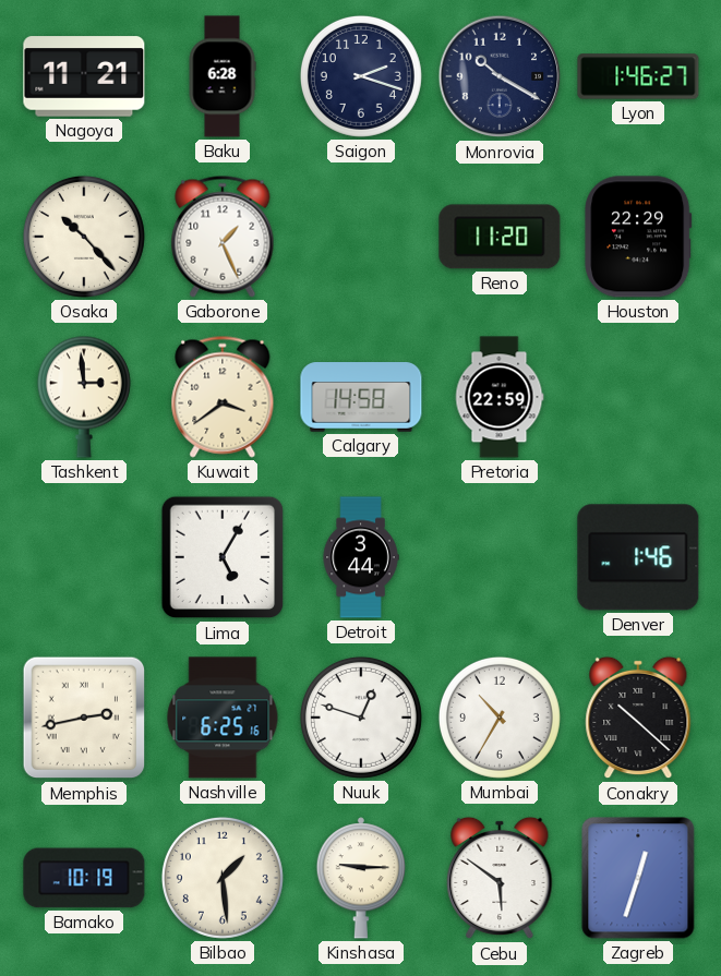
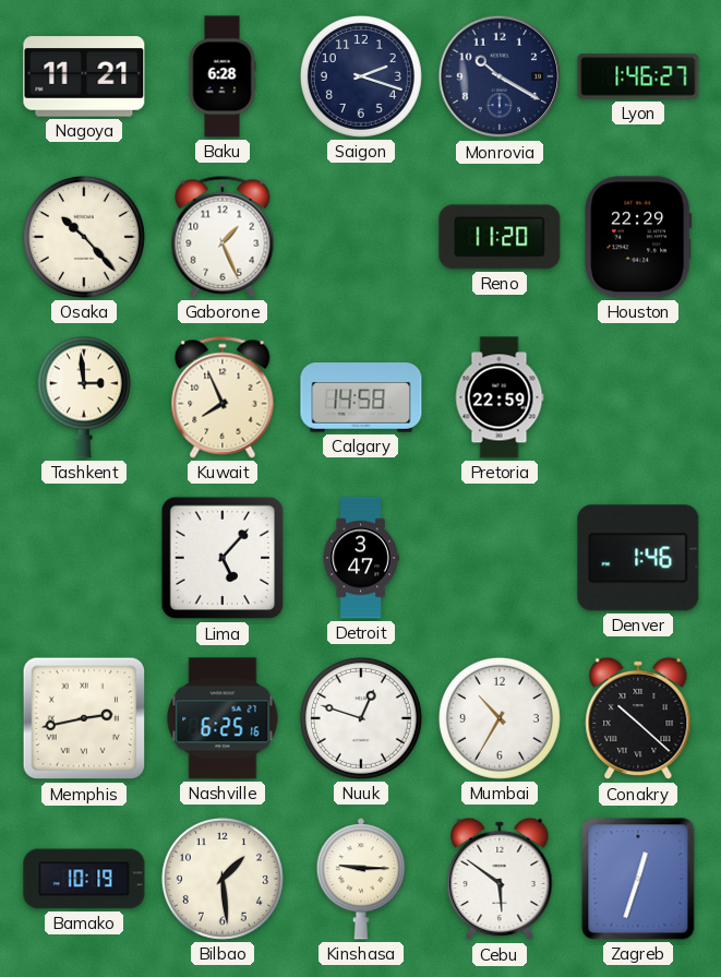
Kuwait: 3:39 -> 7:56 (223, 397)
Lima: 5:05 -> 5:07 (223, 558)
Detroit: 3:44 -> 3:47 (361, 558)
